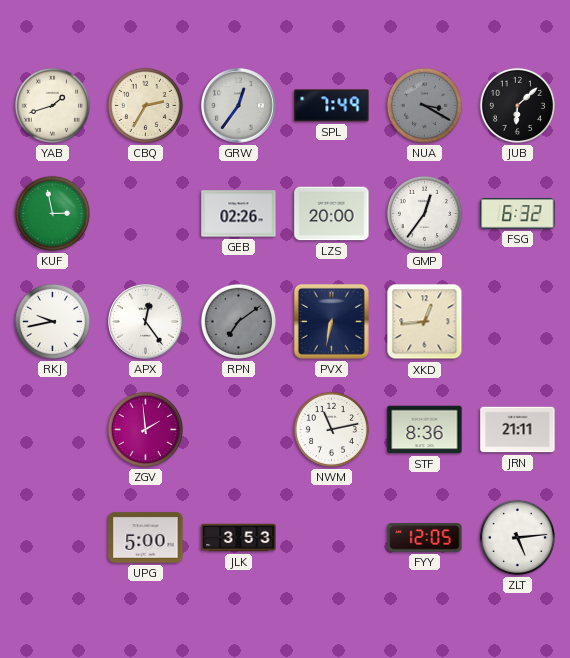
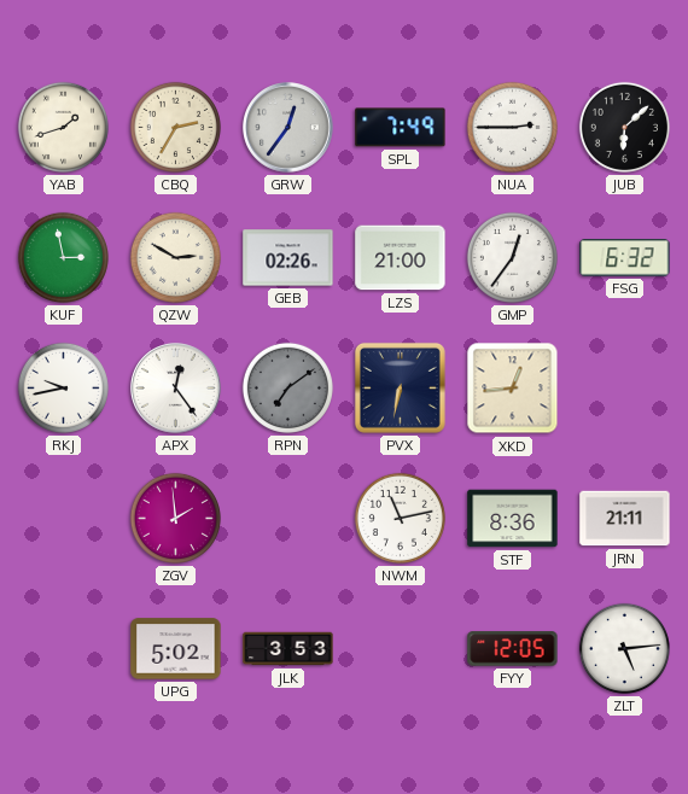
NUA: 3:20 -> 2:45 (512, 127)
NUA dial: grey -> white (512, 127)
QZW: none -> 2:50 (175, 257)
LZS: 20:00 -> 21:00 (401, 258)
UPG: 5:00 -> 5:02 (176, 649)
